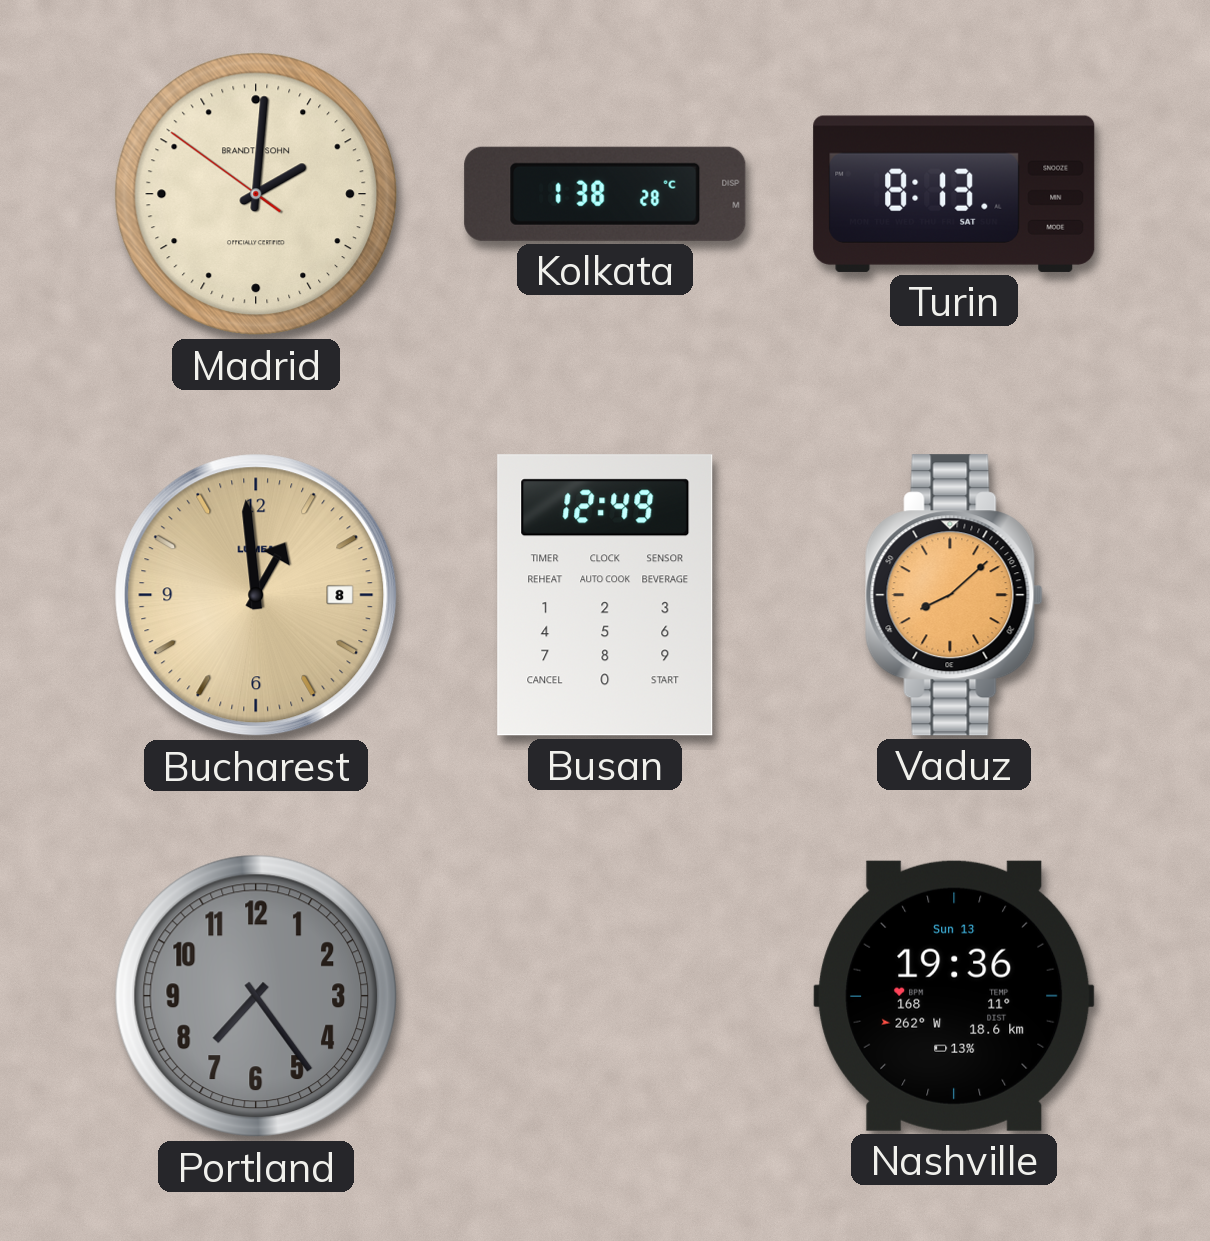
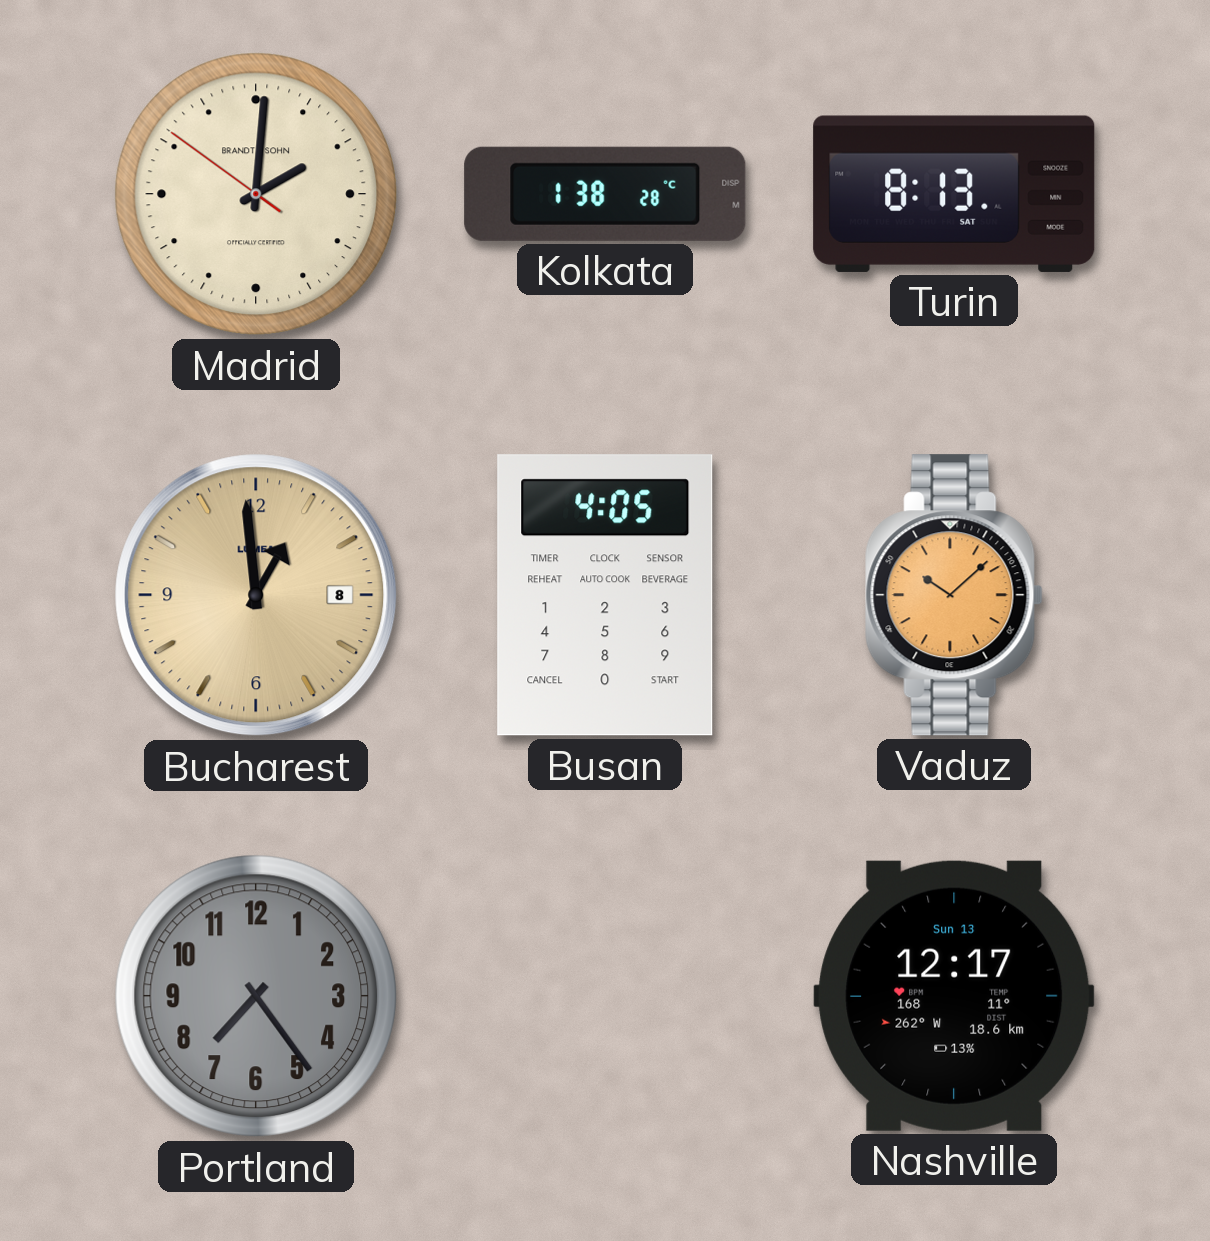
Busan: 12:49 -> 4:05 (605, 595)
Vaduz: 8:08 -> 10:08 (954, 595)
Nashville: 19:36 -> 12:17 (954, 996)
